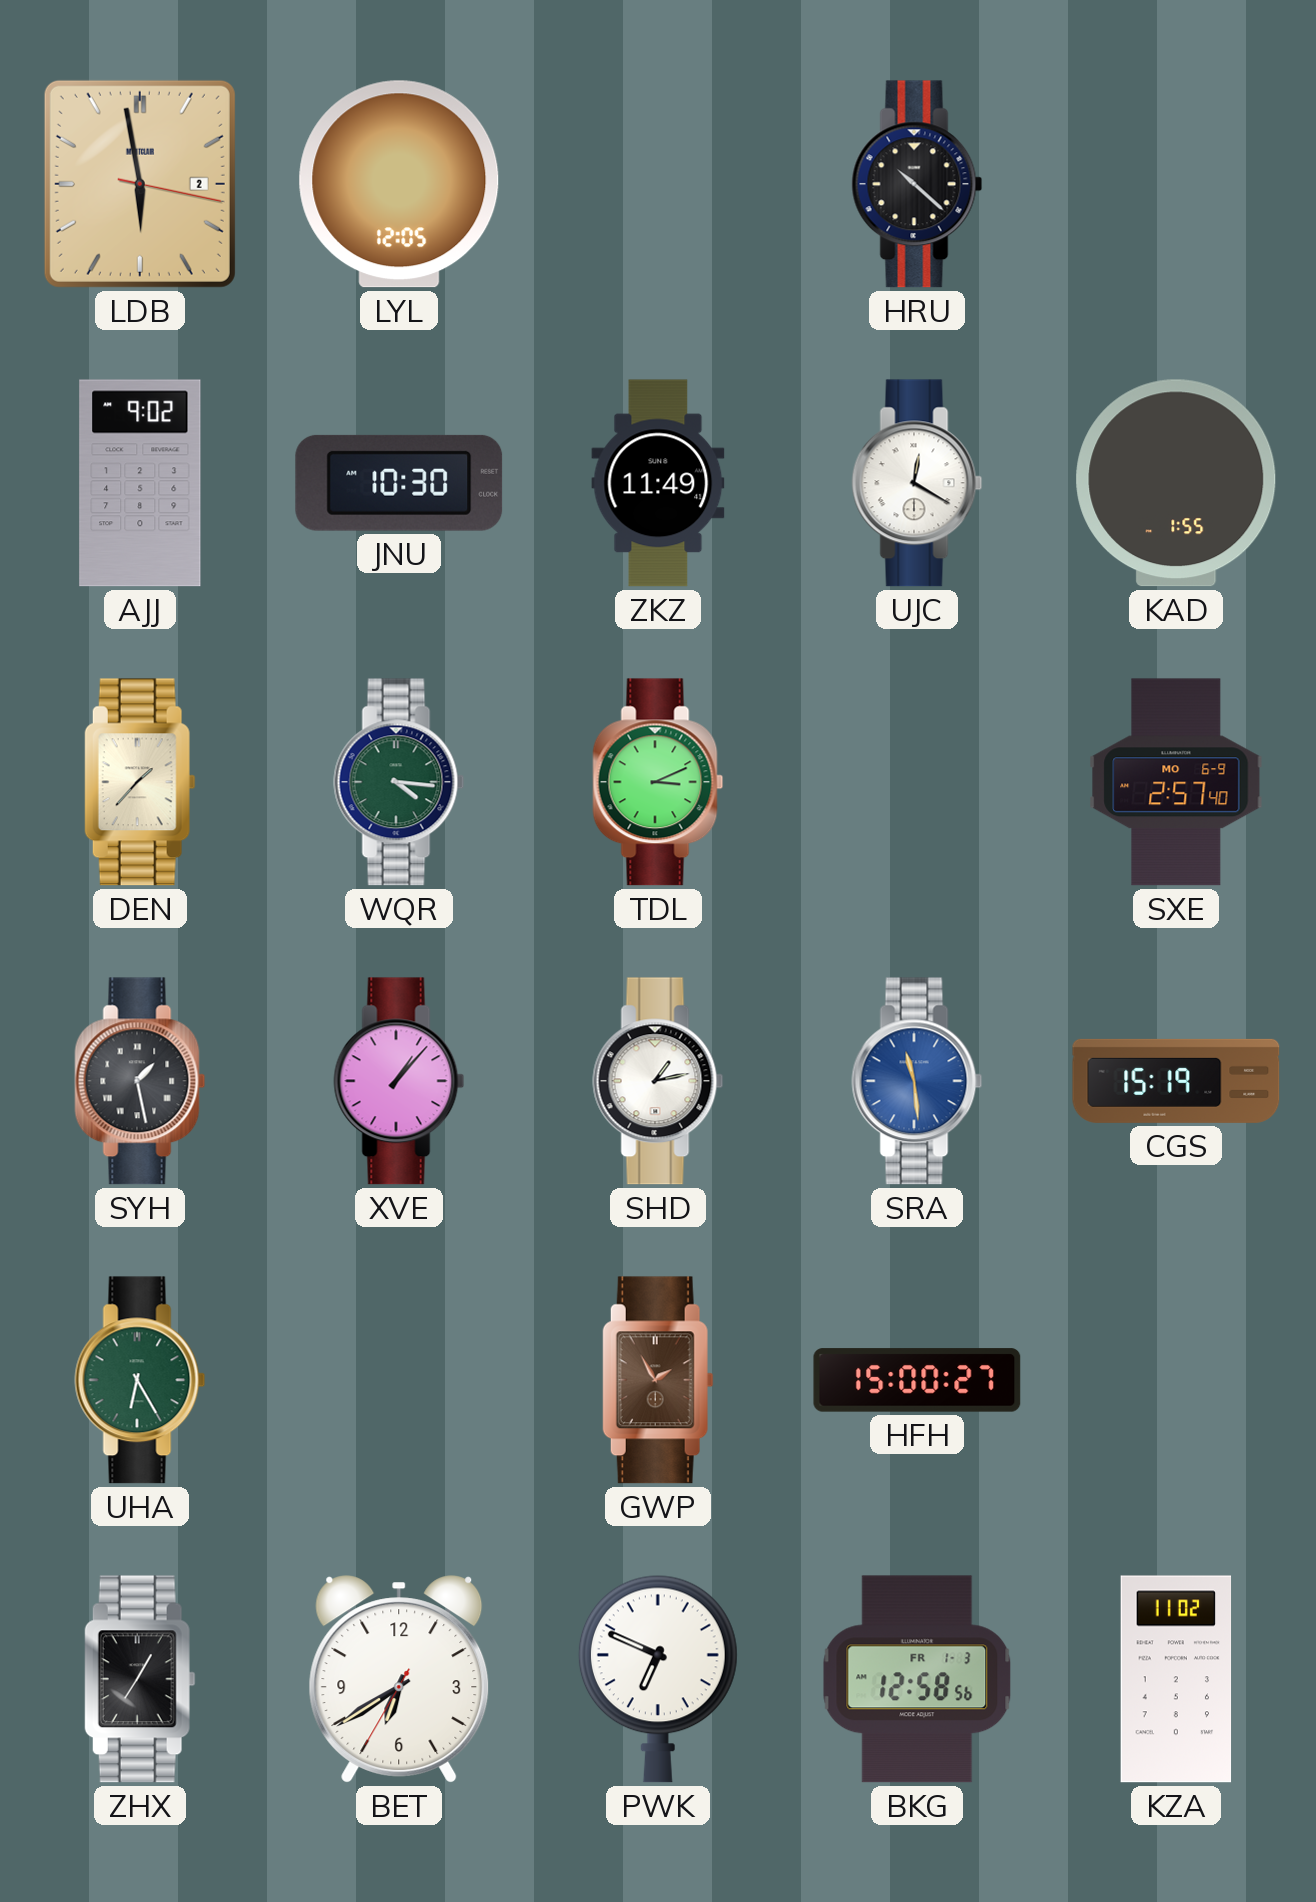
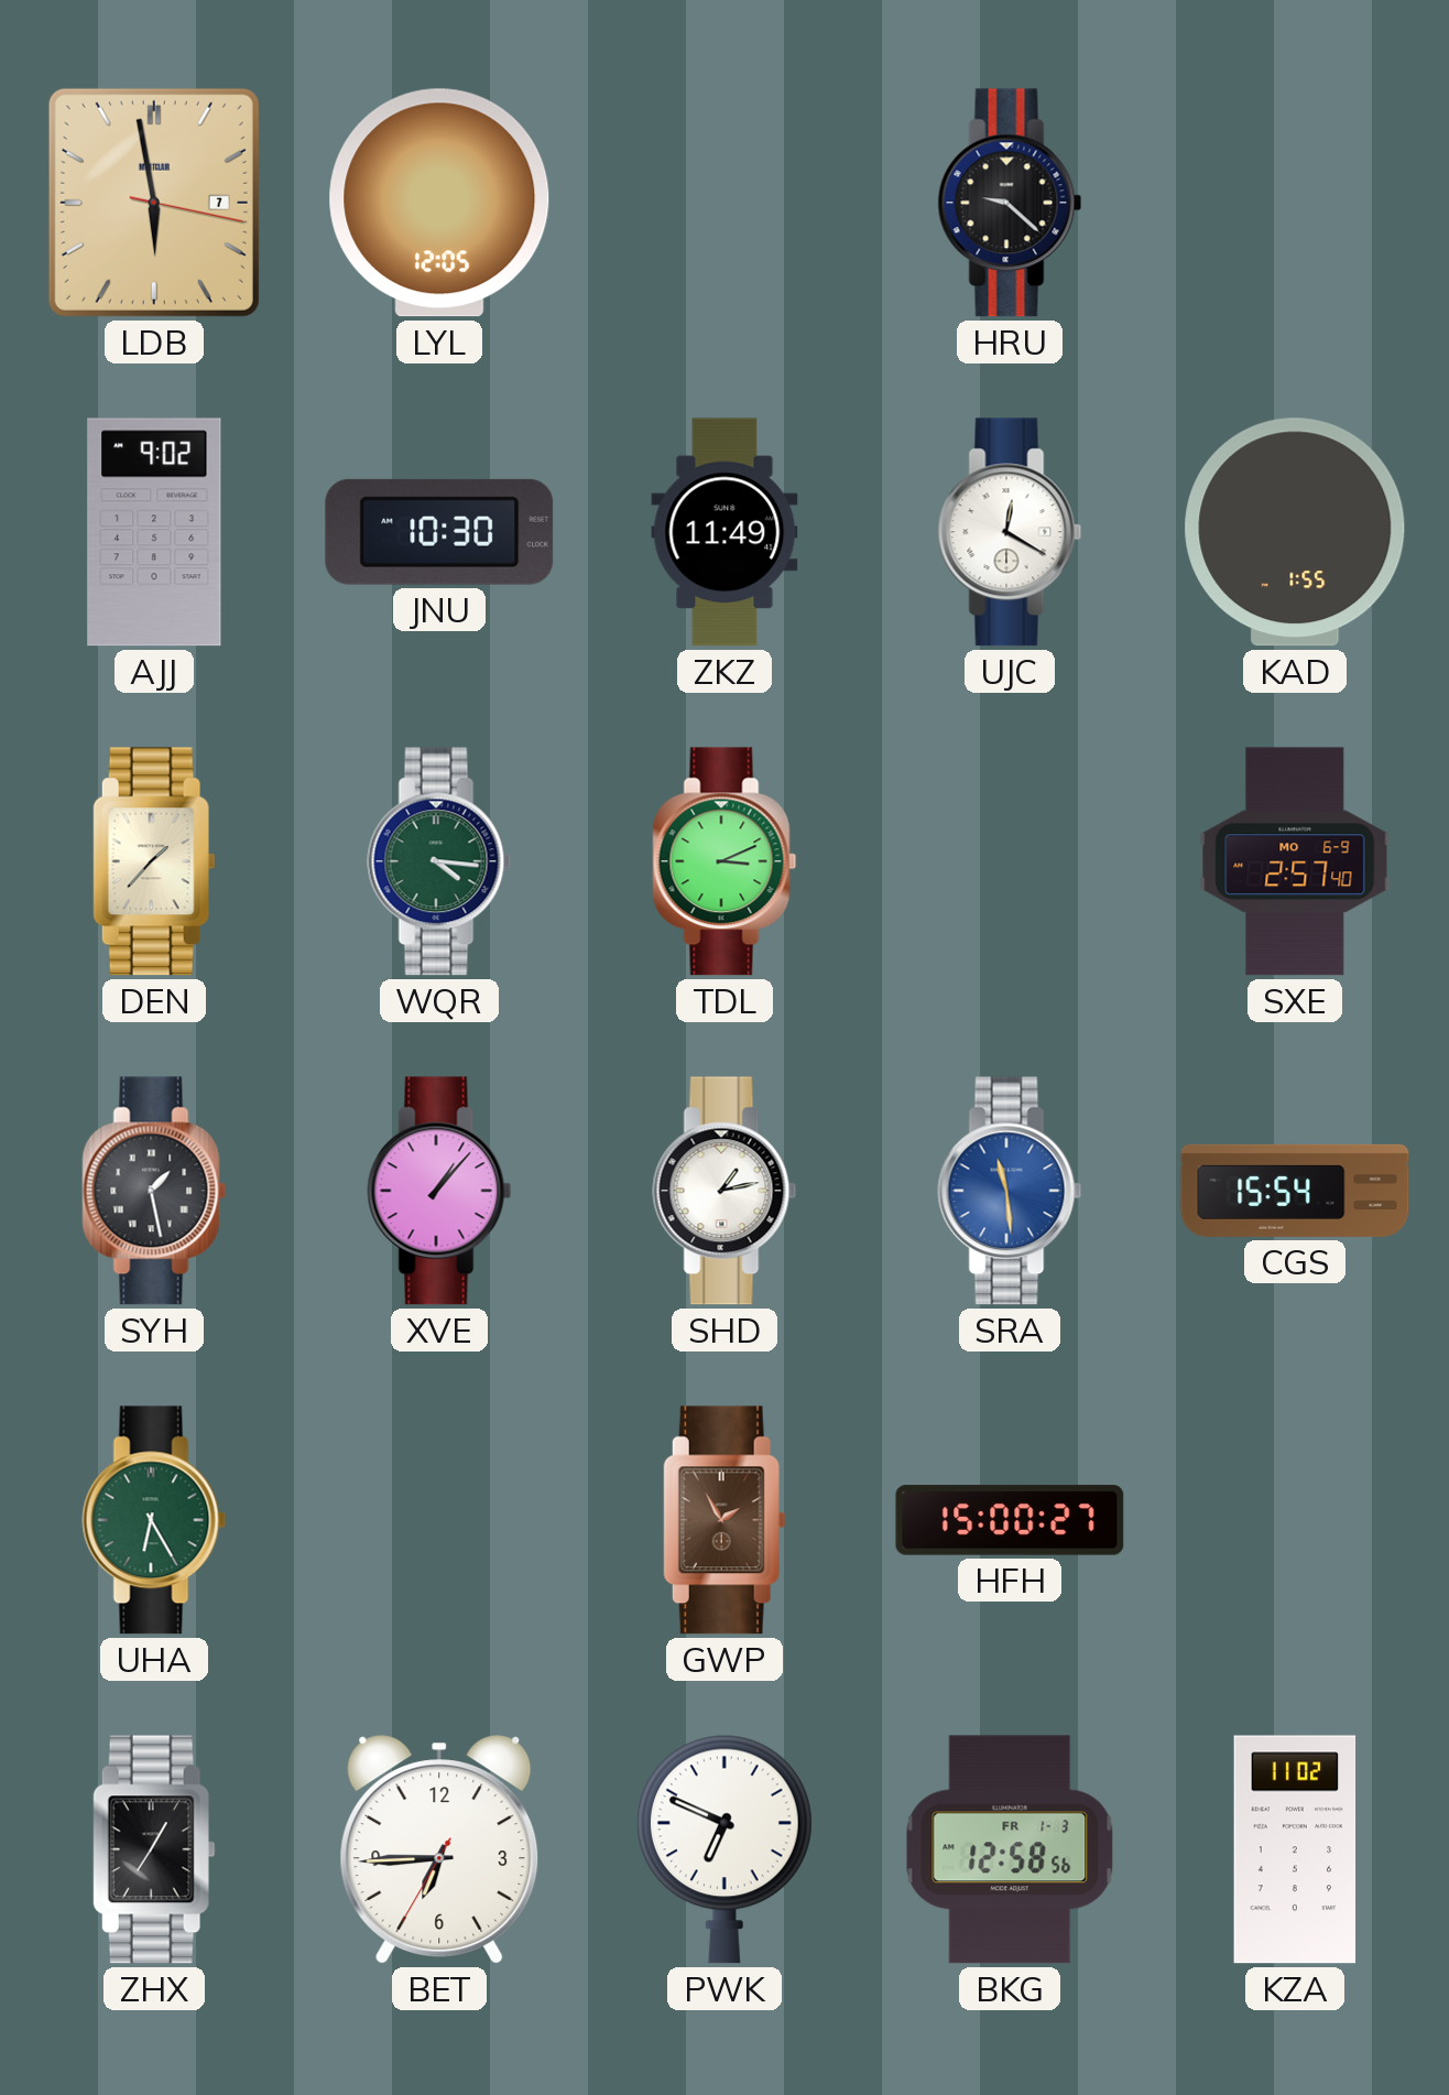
LDB date: 2 -> 7 (154, 203)
HRU: 10:22 -> 9:22 (1010, 203)
CGS: 15:19 -> 15:54 (1295, 1191)
BET: 6:39 -> 6:44 (439, 1849)
